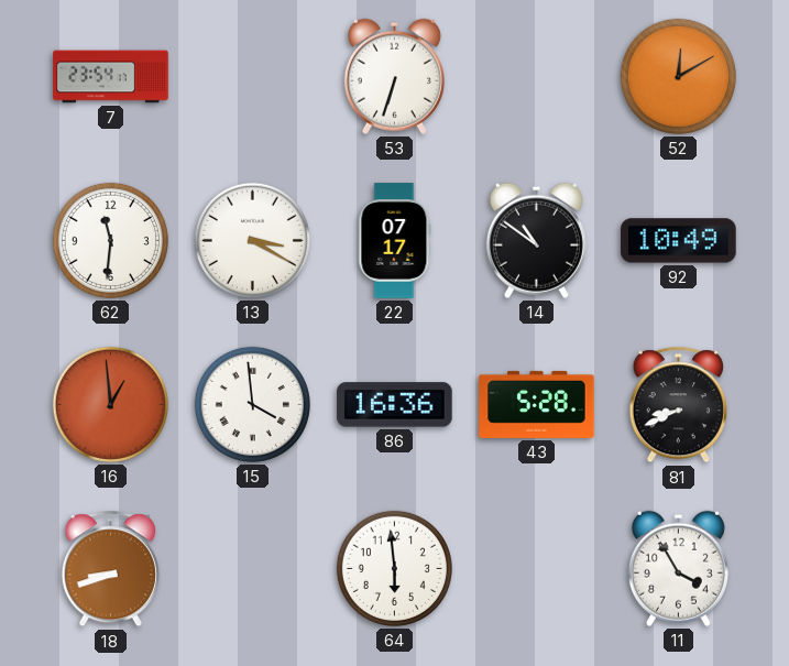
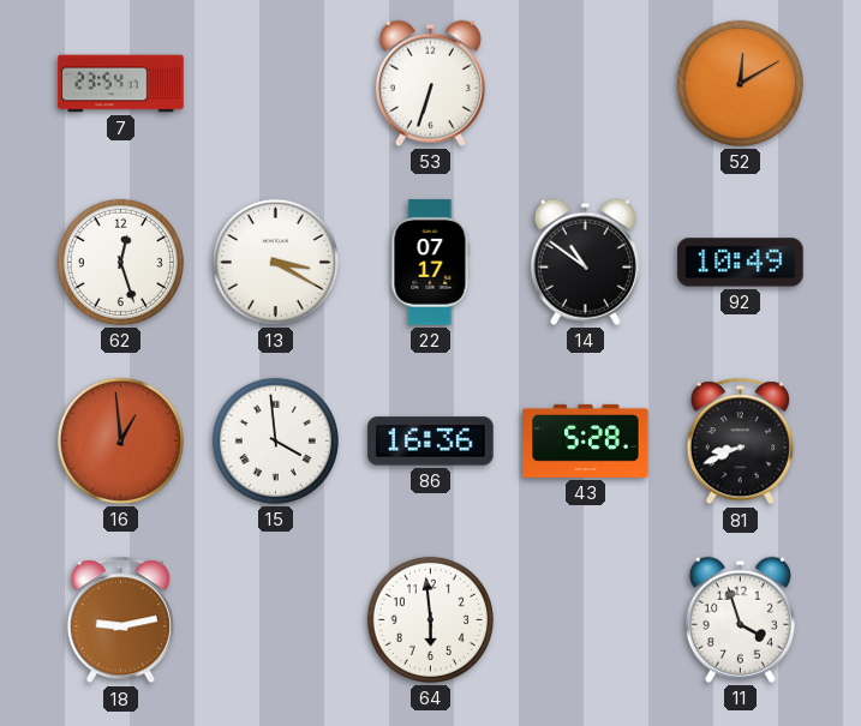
62: 11:31 -> 12:27 (120, 262)
18: 8:42 -> 9:13 (120, 620)
11: 3:55 -> 3:57 (740, 619)
